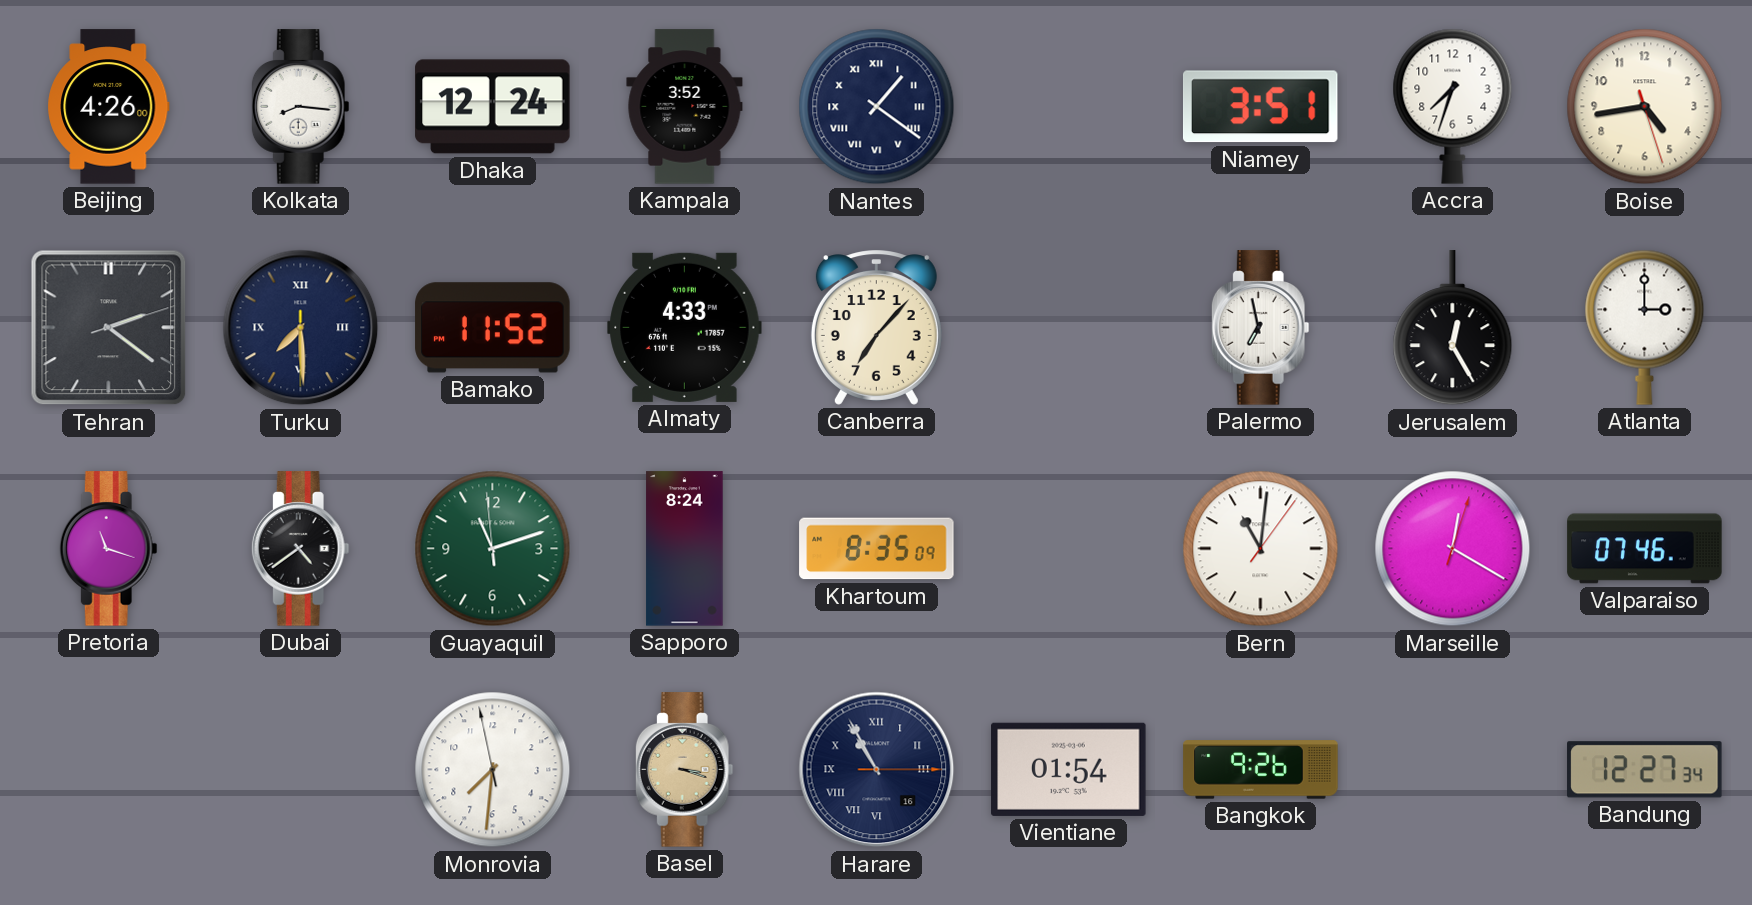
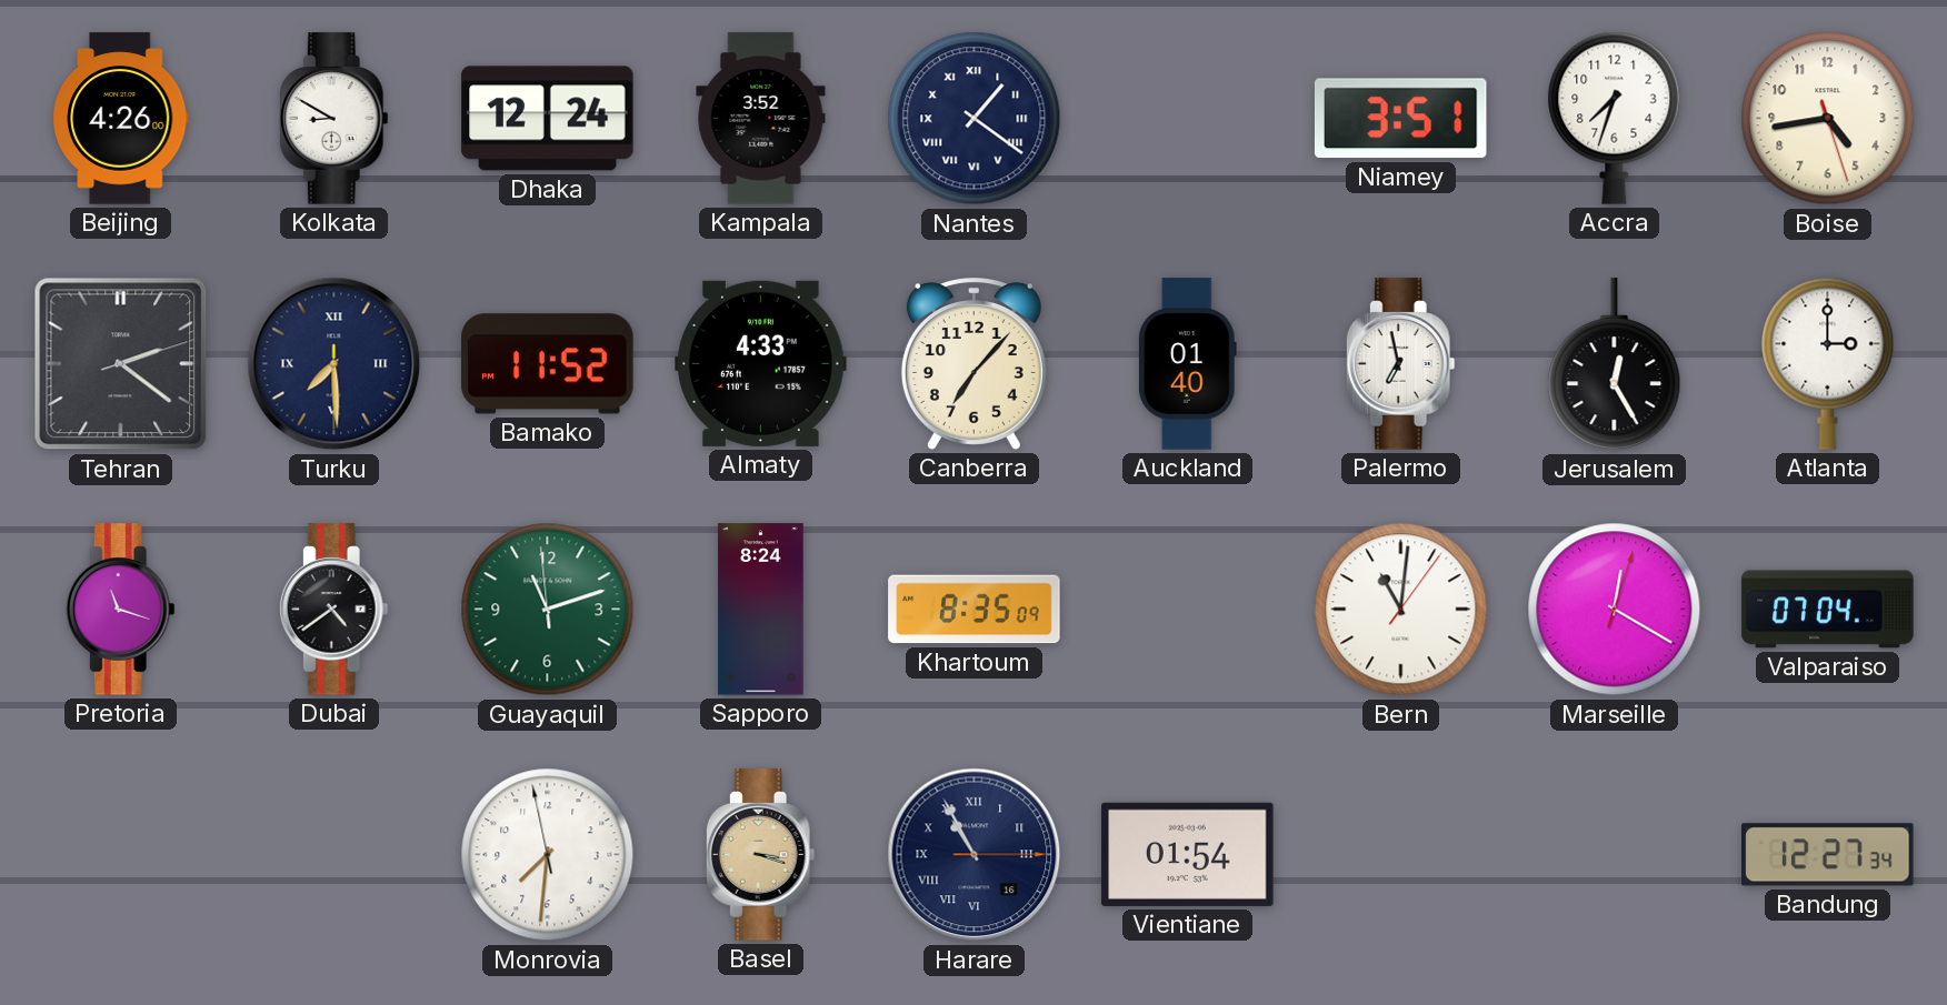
Kolkata: 8:16 -> 8:50 (333, 119)
Auckland: none -> 01:40 (1187, 364)
Valparaiso: 07:46 -> 07:04 (1828, 610)
Bangkok: 9:26 -> none (1261, 770)
